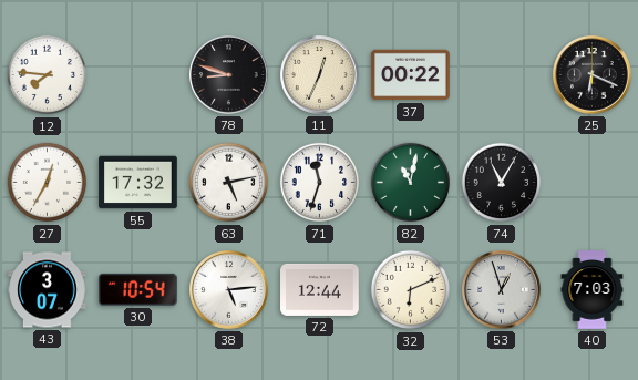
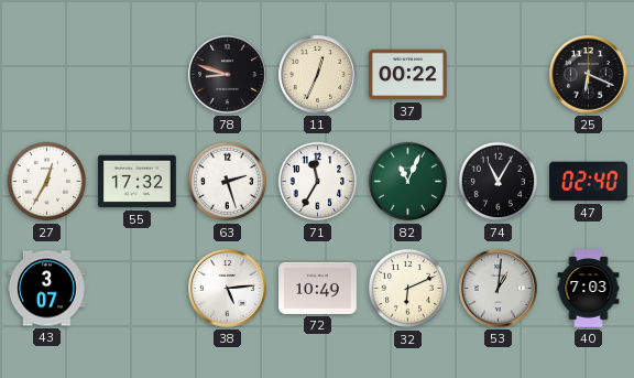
12: 7:46 -> none (48, 75)
63: 5:13 -> 2:27 (228, 182)
71: 11:33 -> 11:35 (318, 182)
82: 11:02 -> 11:04 (408, 182)
47: none -> 02:40 (589, 182)
30: 10:54 -> none (138, 289)
72: 12:44 -> 10:49 (318, 288)
53: 12:57 -> 1:01 (499, 289)
